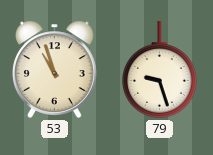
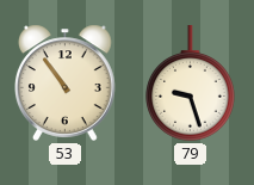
53: 10:57 -> 10:54 (66, 82)
